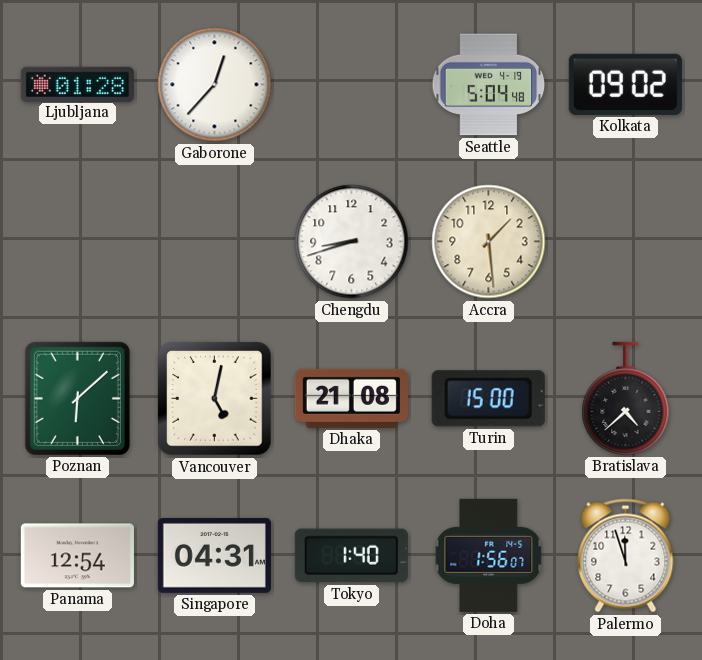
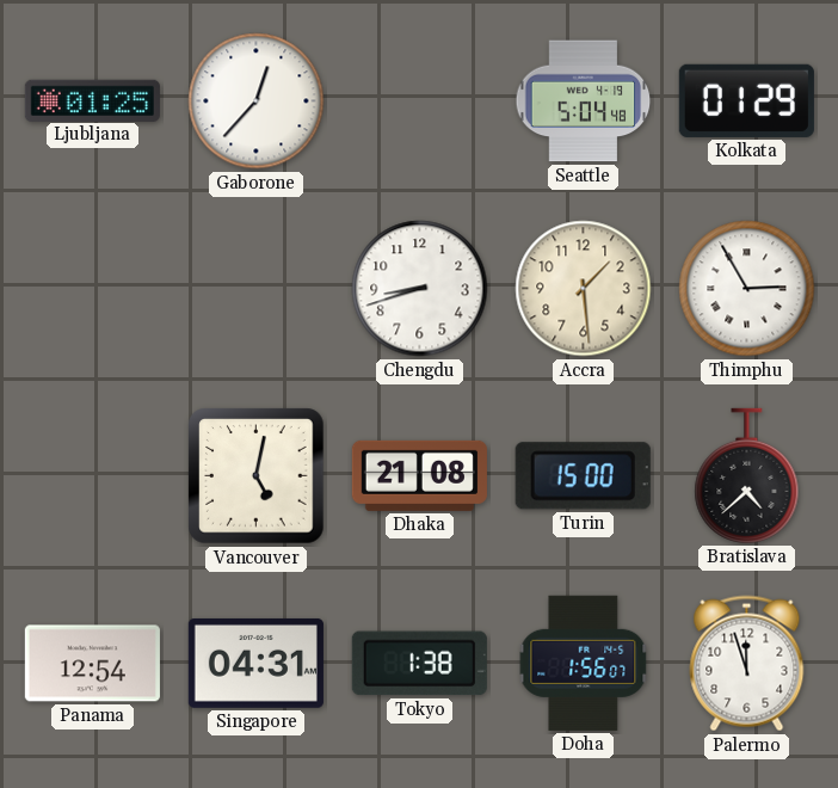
Ljubljana: 01:28 -> 01:25 (92, 100)
Kolkata: 09:02 -> 01:29 (746, 100)
Thimphu: none -> 2:55 (747, 289)
Poznan: 6:08 -> none (77, 398)
Tokyo: 1:40 -> 1:38 (419, 664)
